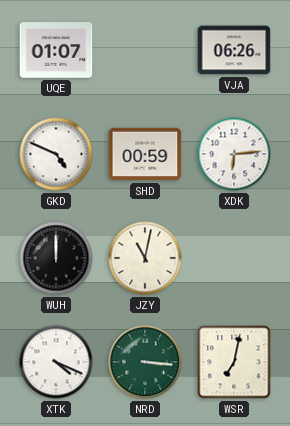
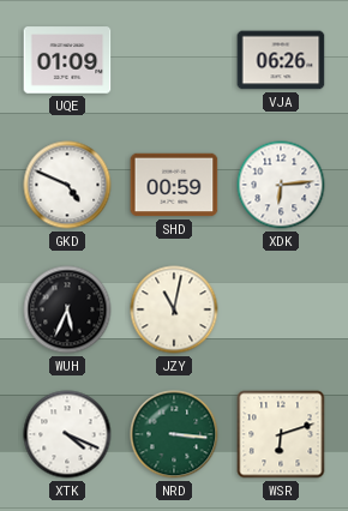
UQE: 01:07 -> 01:09 (67, 60)
WUH: 12:00 -> 5:34 (67, 309)
WSR: 7:02 -> 6:12 (281, 434)
